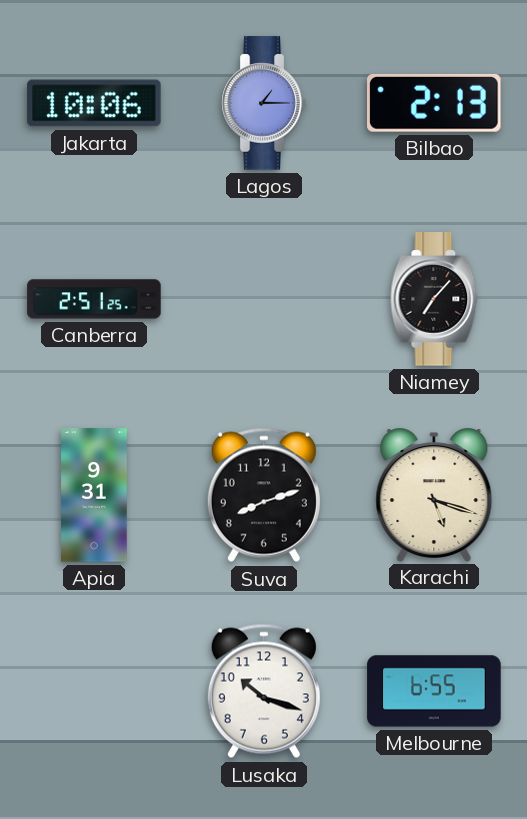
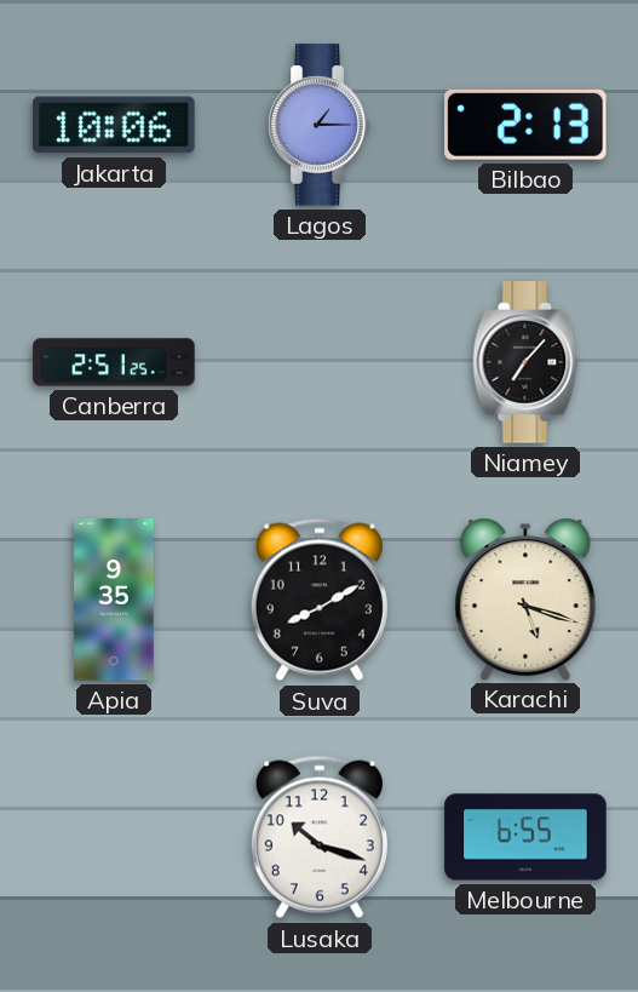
Apia: 9:31 -> 9:35 (114, 600)
Suva: 8:12 -> 8:10 (320, 600)
